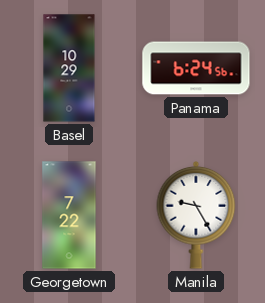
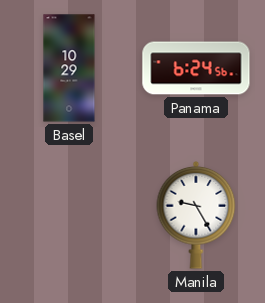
Georgetown: 7:22 -> none (69, 215)
